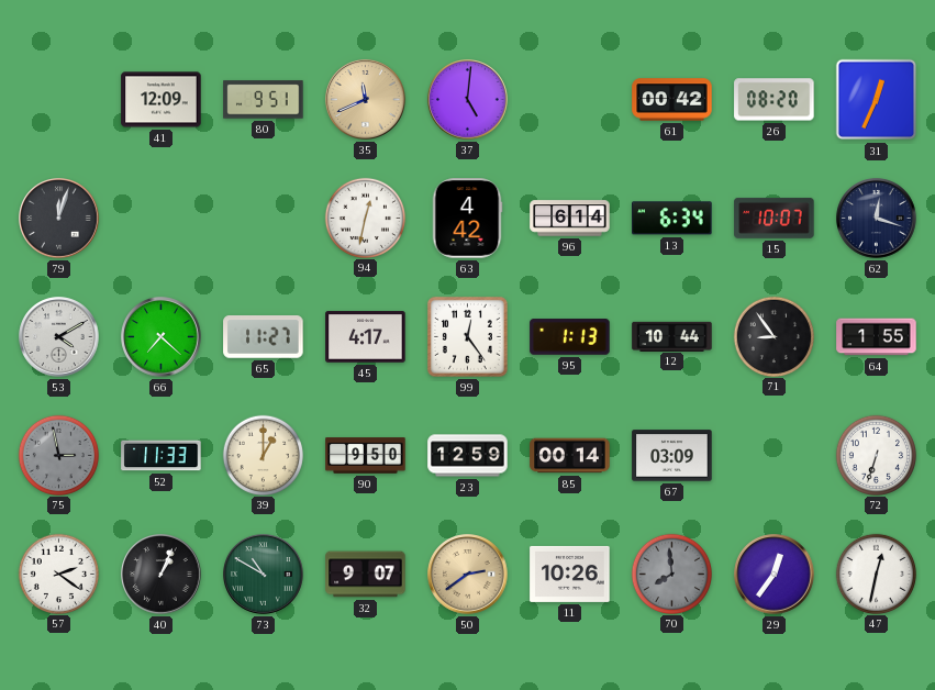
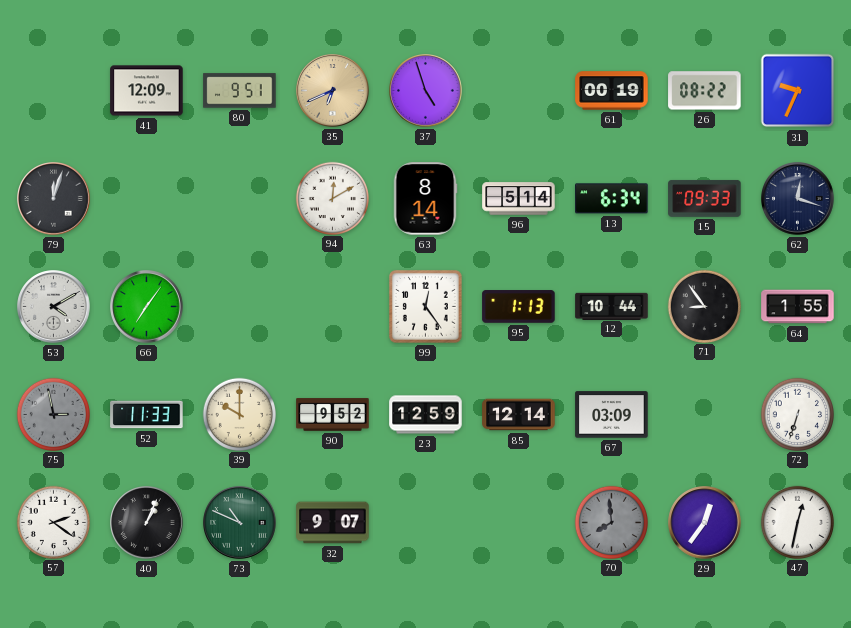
35: 11:41 -> 6:41 (333, 91)
37: 5:01 -> 4:57 (426, 91)
61: 00:42 -> 00:19 (612, 91)
26: 08:20 -> 08:22 (705, 91)
31: 12:34 -> 9:34 (798, 91)
94: 12:32 -> 12:10 (332, 198)
63: 4:42 -> 8:14 (425, 199)
96: 6:14 -> 5:14 (519, 199)
15: 10:07 -> 09:33 (705, 198)
66: 7:22 -> 7:06 (147, 307)
65: 11:27 -> none (264, 337)
45: 4:17 -> none (366, 337)
39: 1:00 -> 10:00 (239, 414)
90: 9:50 -> 9:52 (333, 415)
85: 00:14 -> 12:14 (519, 415)
73: 10:50 -> 10:49 (240, 523)
50: 2:39 -> none (468, 575)
11: 10:26 -> none (570, 574)
